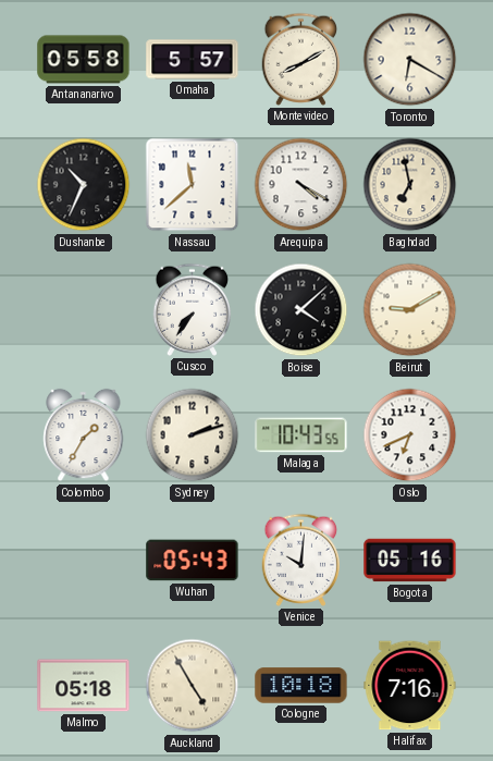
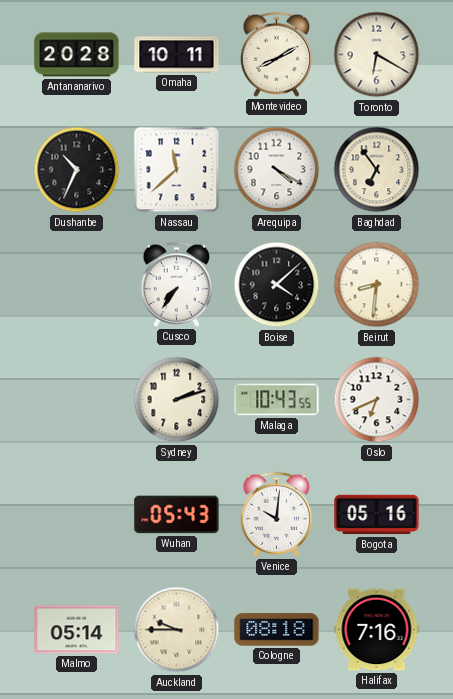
Antananarivo: 05:58 -> 20:28 (77, 55)
Omaha: 5:57 -> 10:11 (177, 55)
Baghdad: 6:58 -> 6:54 (377, 170)
Beirut: 9:10 -> 8:31 (377, 285)
Colombo: 1:35 -> none (84, 435)
Malmo: 05:18 -> 05:14 (77, 630)
Auckland: 4:55 -> 9:45 (177, 630)
Cologne: 10:18 -> 08:18 (277, 630)
